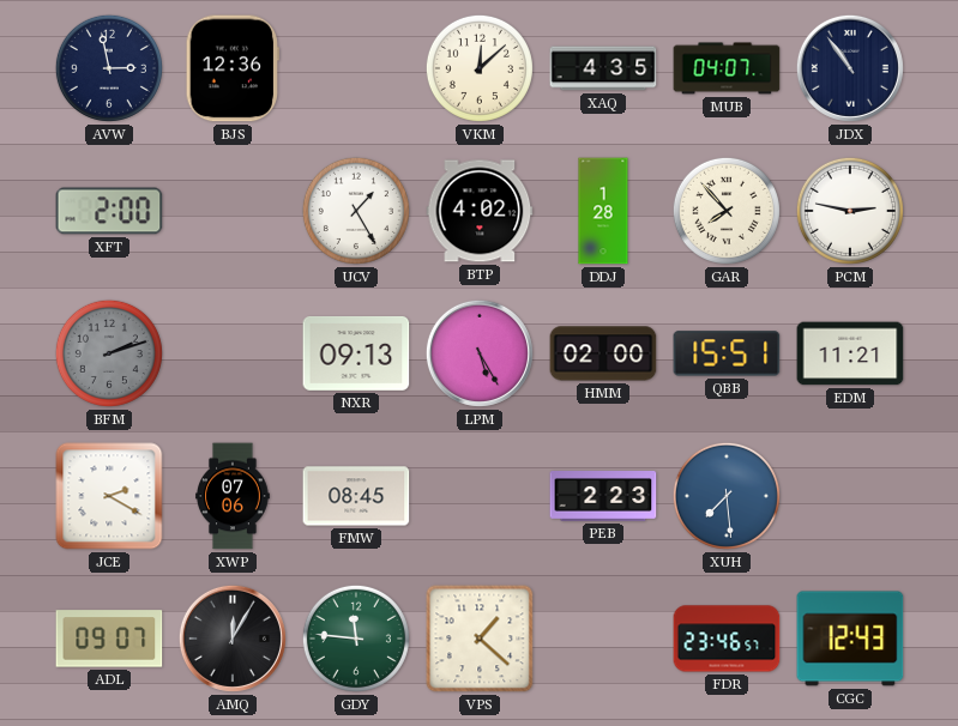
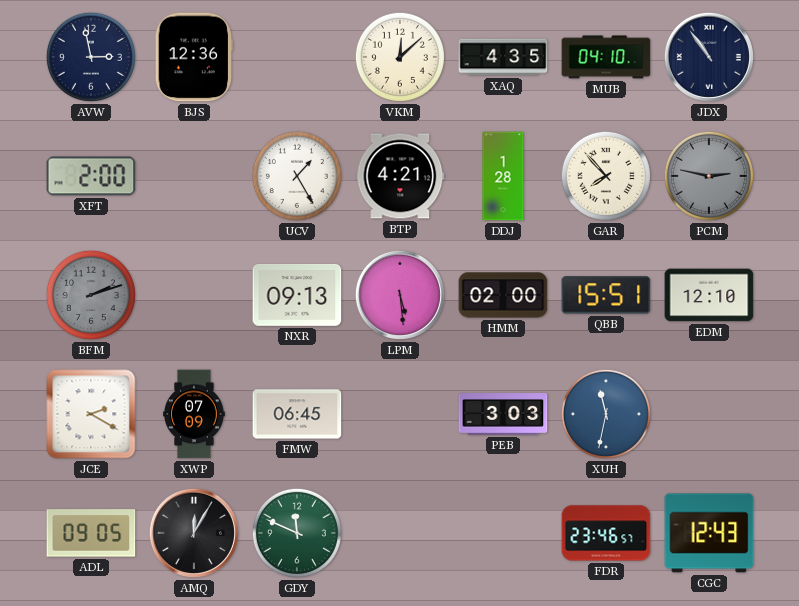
MUB: 04:07 -> 04:10 (606, 57)
BTP: 4:02 -> 4:21 (400, 176)
PCM dial: white -> grey (709, 176)
LPM: 5:25 -> 5:29 (400, 295)
EDM: 11:21 -> 12:10 (709, 295)
XWP: 07:06 -> 07:09 (195, 414)
FMW: 08:45 -> 06:45 (297, 414)
PEB: 2:23 -> 3:03 (503, 415)
XUH: 7:29 -> 11:32 (606, 414)
ADL: 09:07 -> 09:05 (91, 533)
GDY: 11:46 -> 11:49 (297, 533)
VPS: 1:22 -> none (480, 639)
